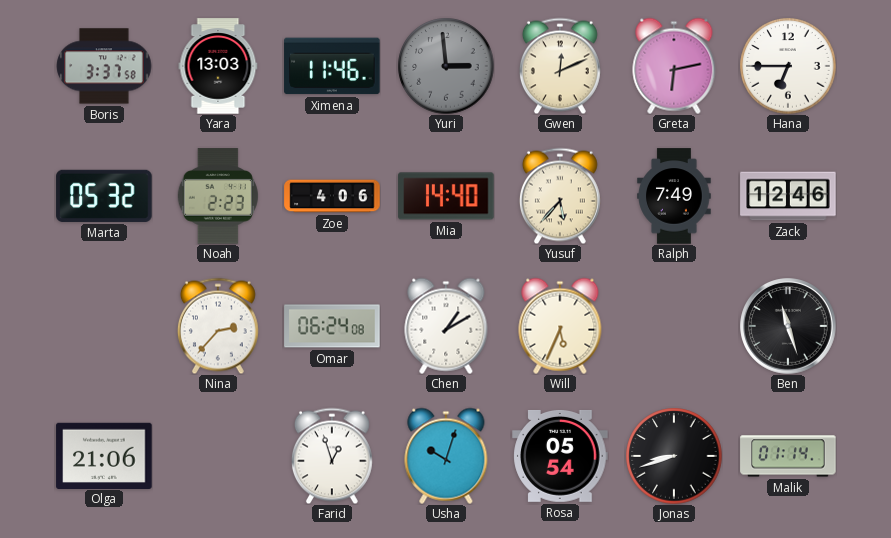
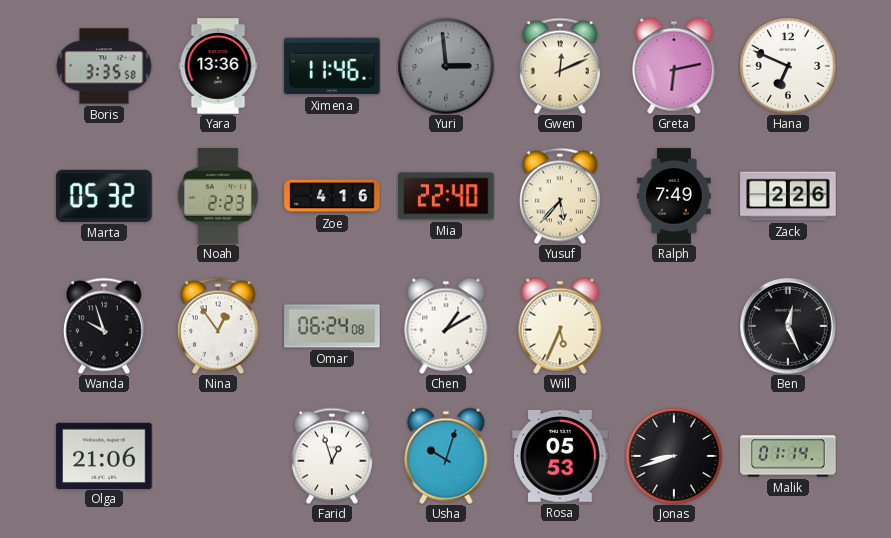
Boris: 3:37 -> 3:35 (104, 66)
Yara: 13:03 -> 13:36 (218, 66)
Hana: 6:45 -> 6:49 (788, 66)
Zoe: 4:06 -> 4:16 (332, 196)
Mia: 14:40 -> 22:40 (446, 196)
Zack: 12:46 -> 2:26 (788, 196)
Wanda: none -> 9:57 (104, 326)
Nina: 2:37 -> 12:54 (218, 326)
Ben: 11:27 -> 12:26 (788, 326)
Rosa: 05:54 -> 05:53 (560, 456)
